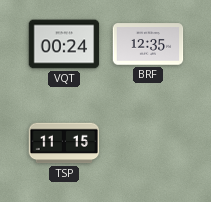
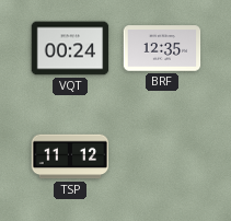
TSP: 11:15 -> 11:12 (70, 156)
